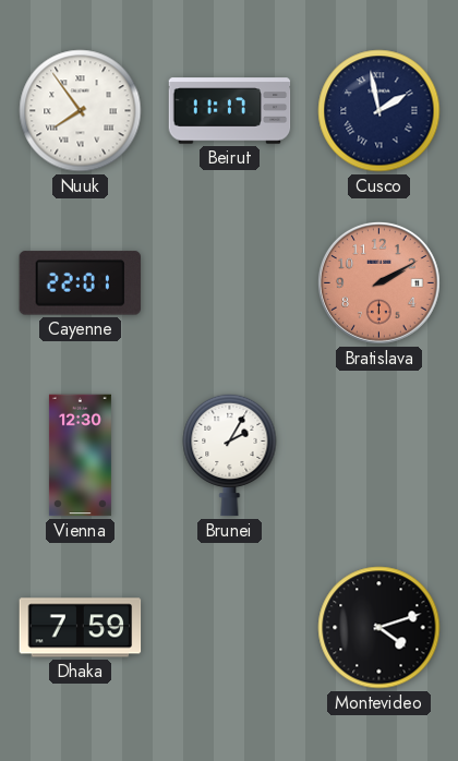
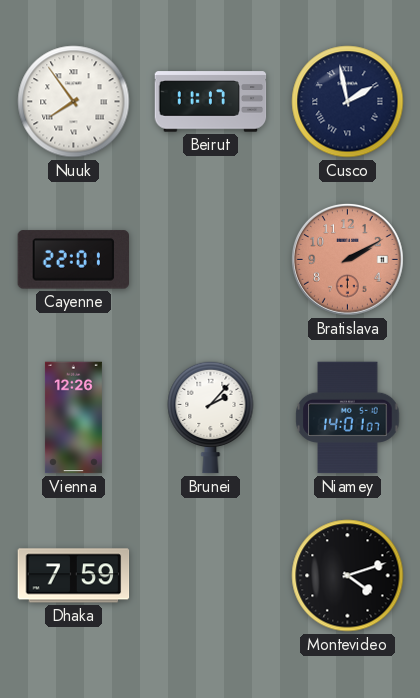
Vienna: 12:30 -> 12:26 (73, 418)
Brunei: 2:05 -> 2:07 (211, 417)
Niamey: none -> 14:01 (348, 418)
